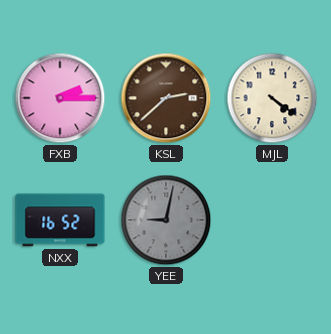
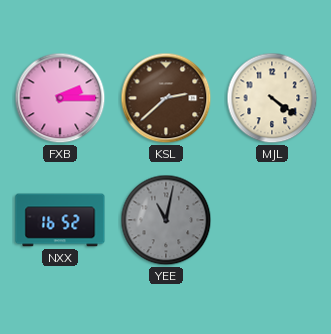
YEE: 9:02 -> 11:02 (166, 220)
